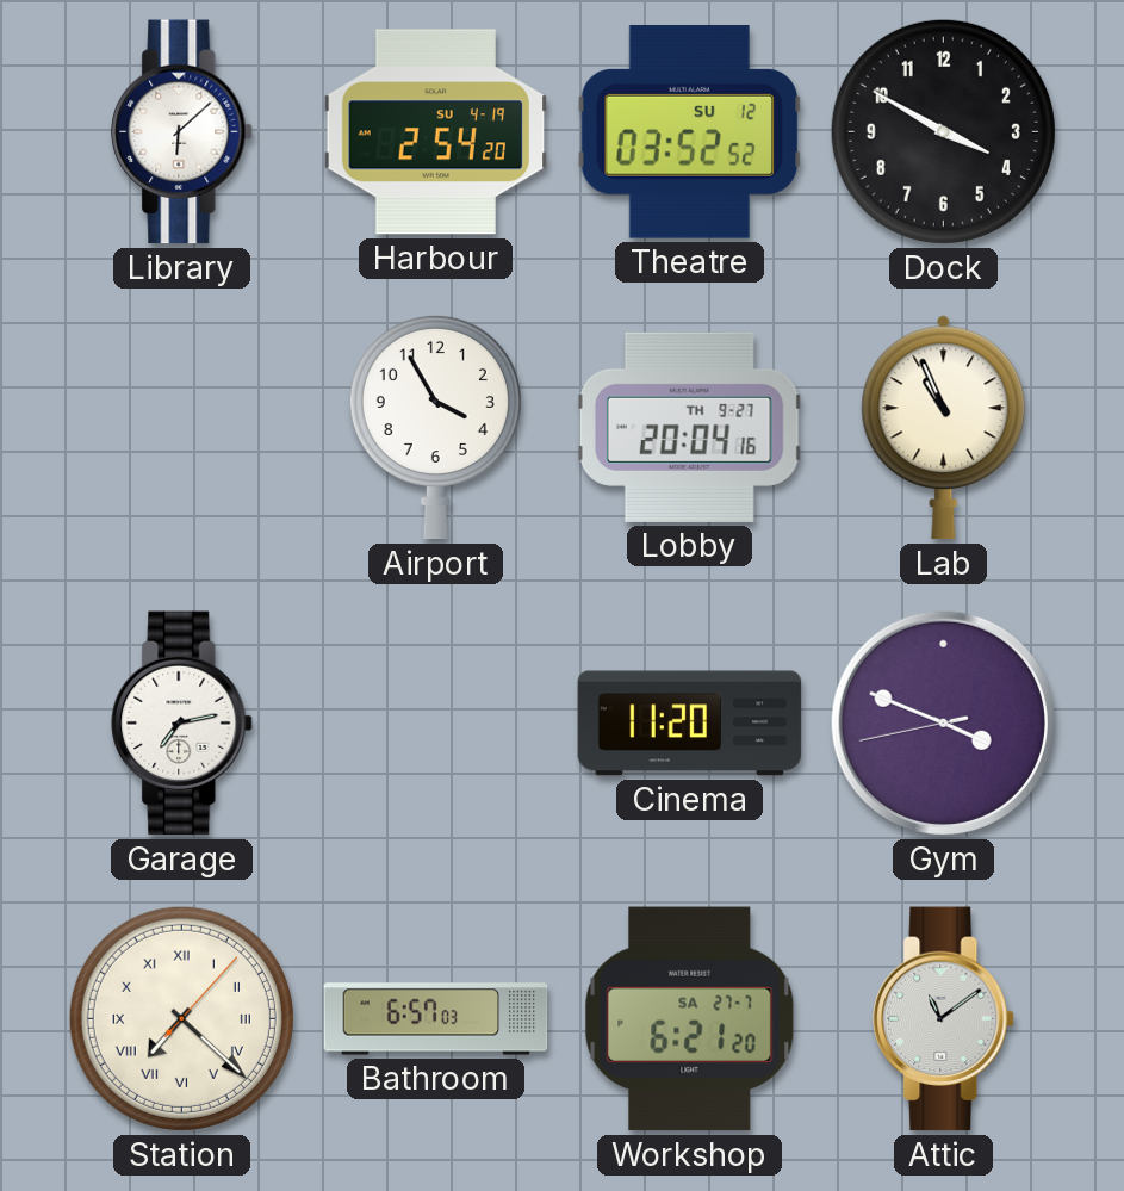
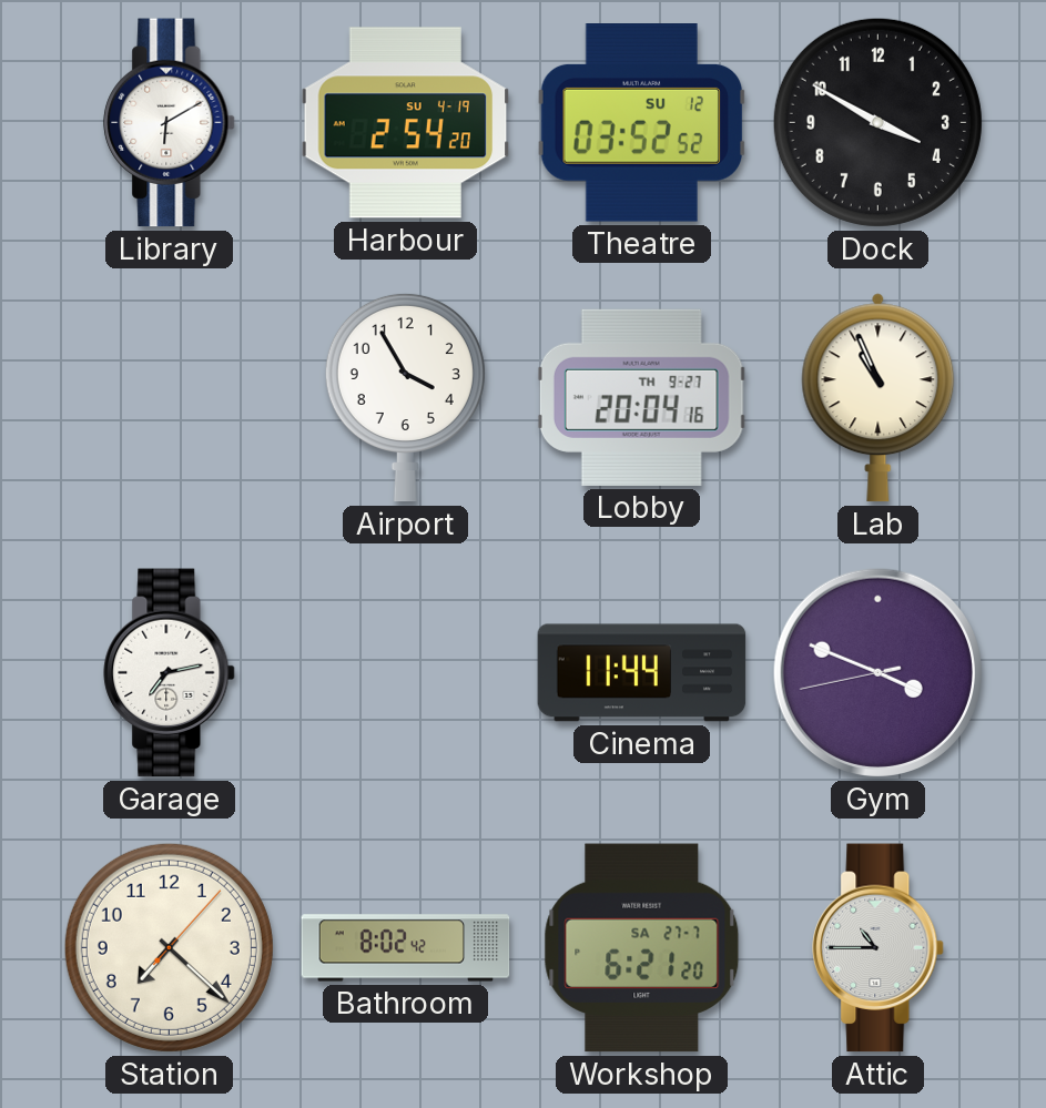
Library: 6:08 -> 6:10 (170, 123)
Cinema: 11:20 -> 11:44 (642, 673)
Station numerals: Roman -> Arabic (169, 947)
Bathroom: 6:57 -> 8:02 (406, 948)
Attic: 11:09 -> 10:45 (879, 948)
